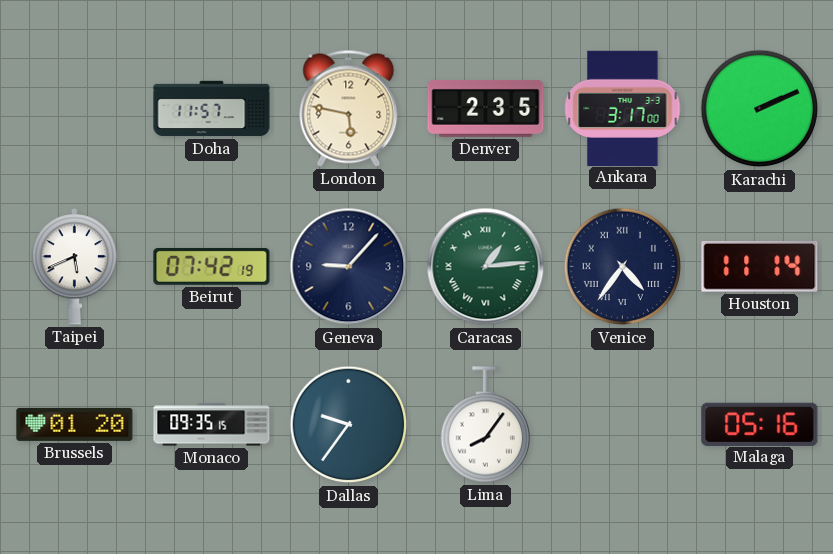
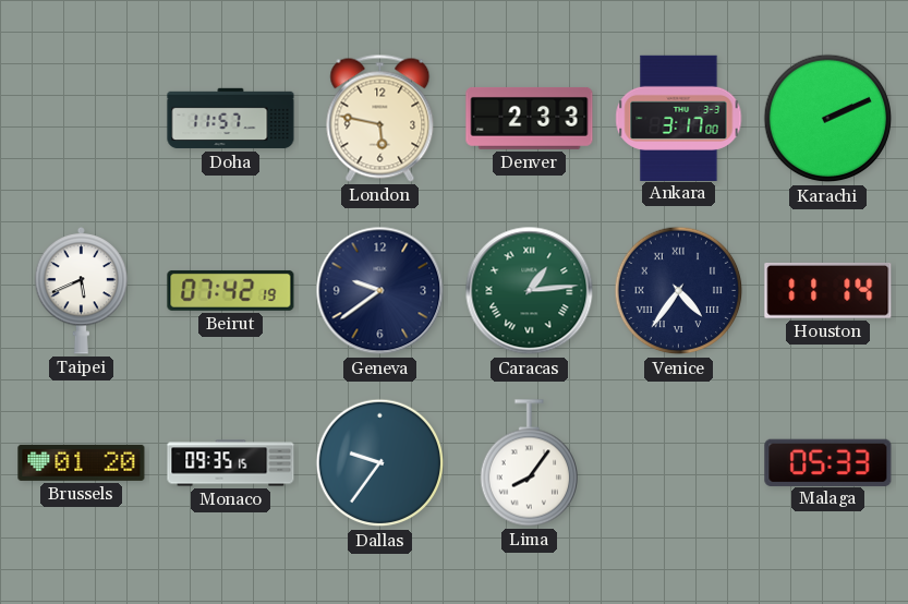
Denver: 2:35 -> 2:33 (530, 118)
Geneva: 9:07 -> 9:39 (380, 291)
Malaga: 05:16 -> 05:33 (828, 462)
